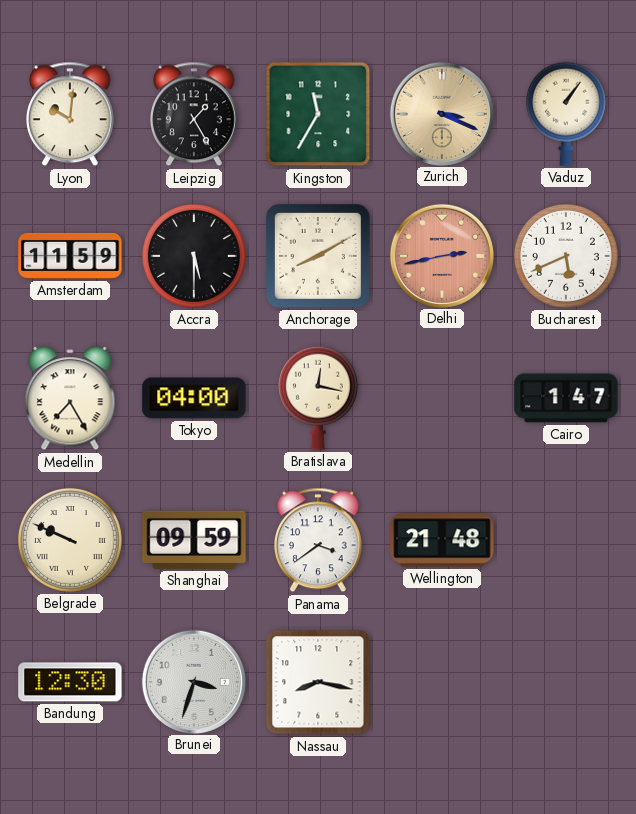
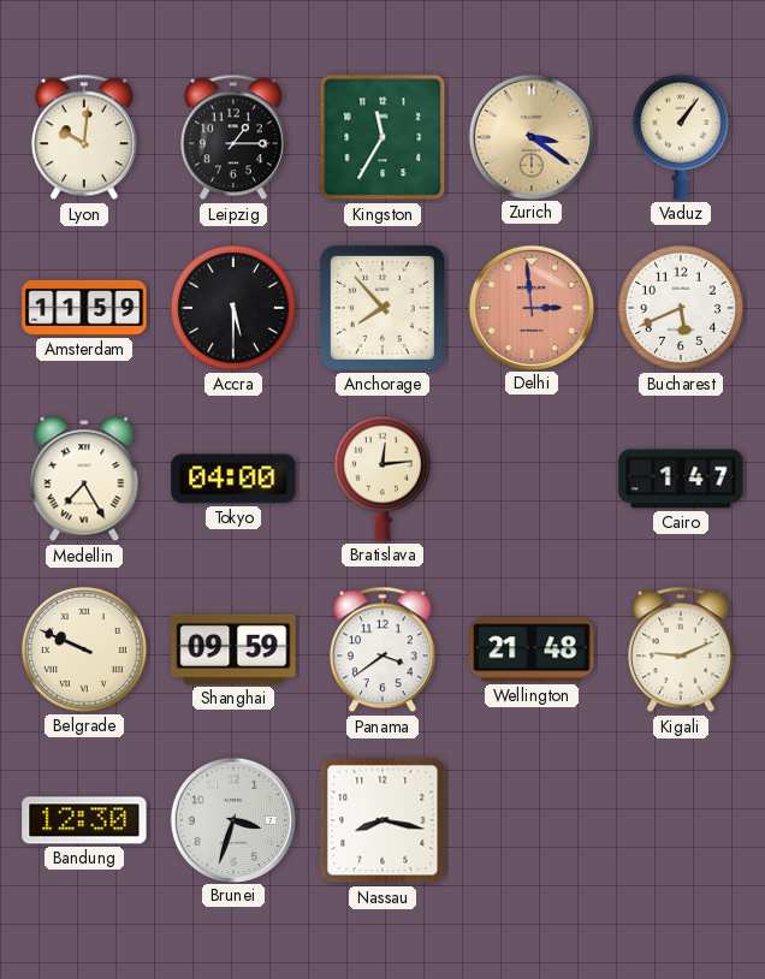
Leipzig: 1:25 -> 1:15 (233, 137)
Zurich: 3:19 -> 3:21 (530, 136)
Anchorage: 8:10 -> 7:53 (382, 308)
Delhi: 2:43 -> 2:59 (530, 307)
Bratislava: 12:17 -> 12:14 (382, 479)
Kigali: none -> 9:11 (681, 649)
